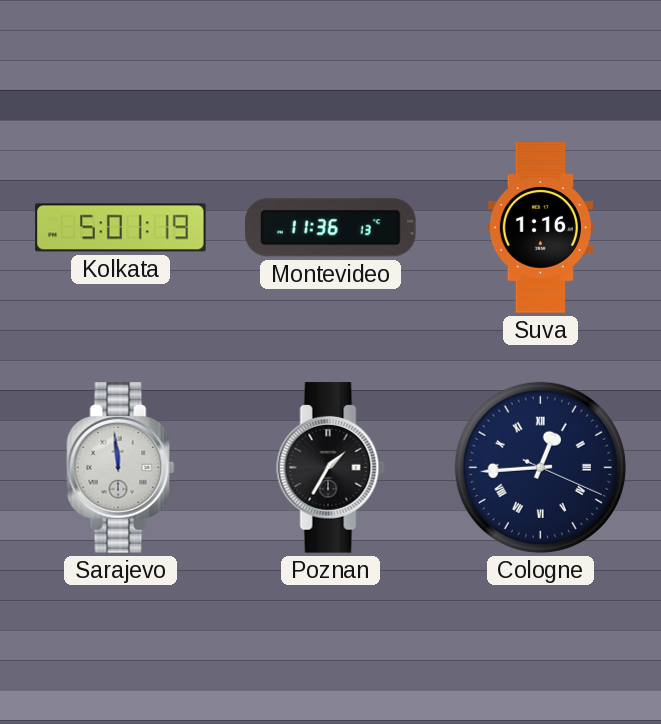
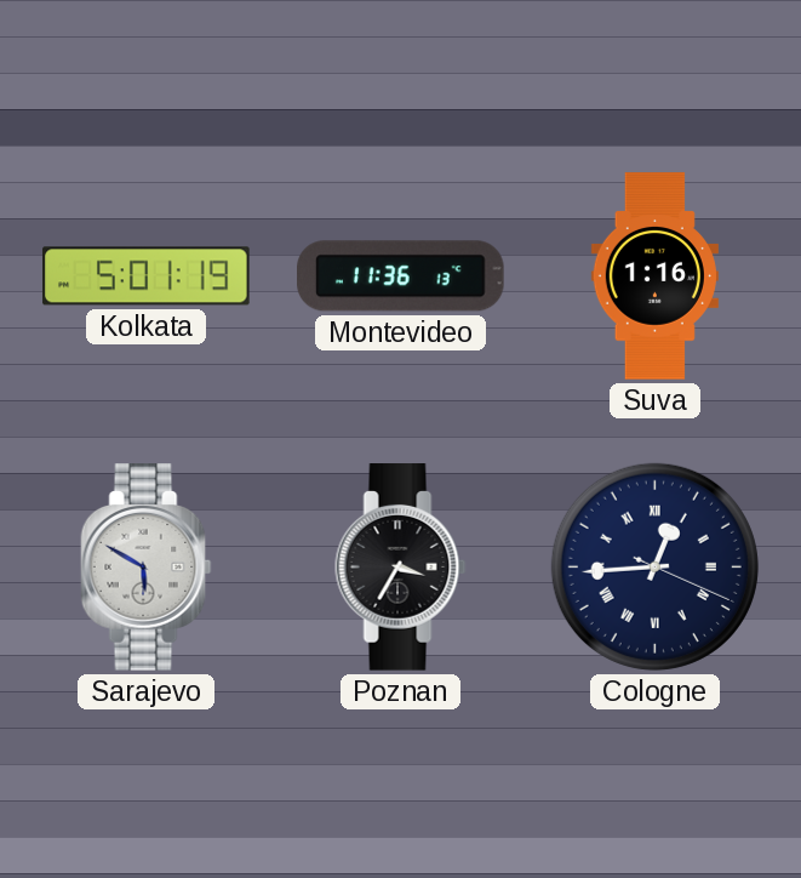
Sarajevo: 11:59 -> 5:50 (147, 568)
Poznan: 1:35 -> 3:35 (401, 568)
